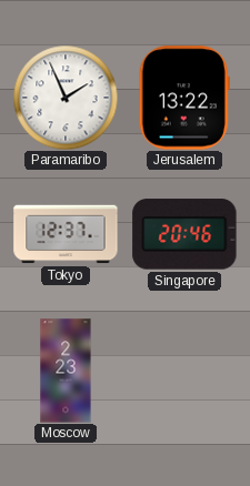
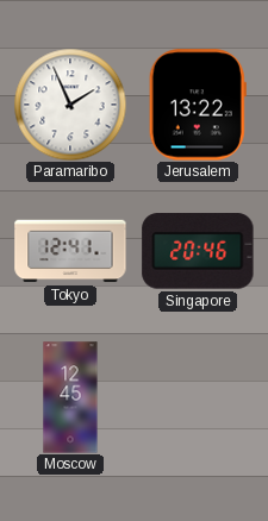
Tokyo: 12:37 -> 12:41 (70, 251)
Moscow: 2:23 -> 12:45 (70, 397)
